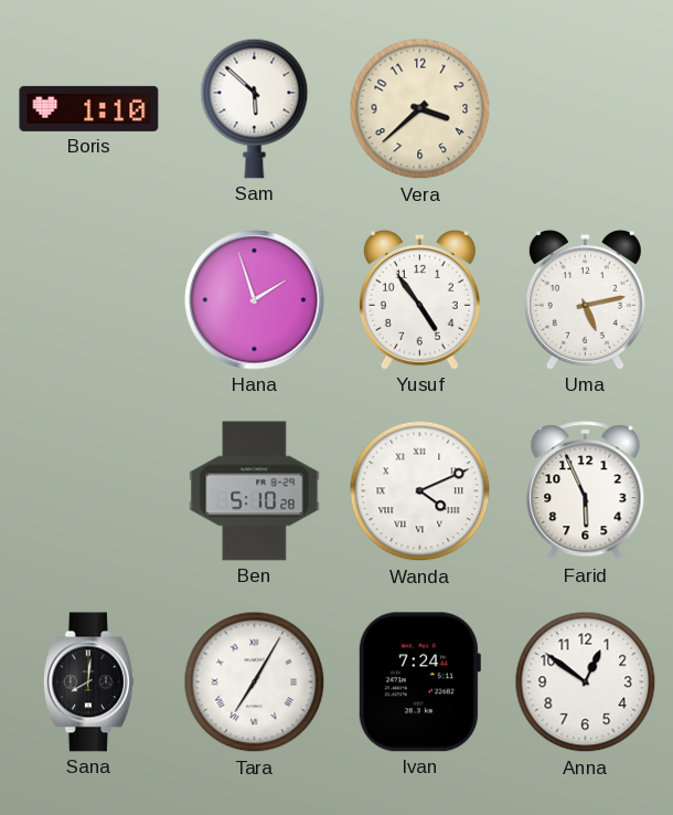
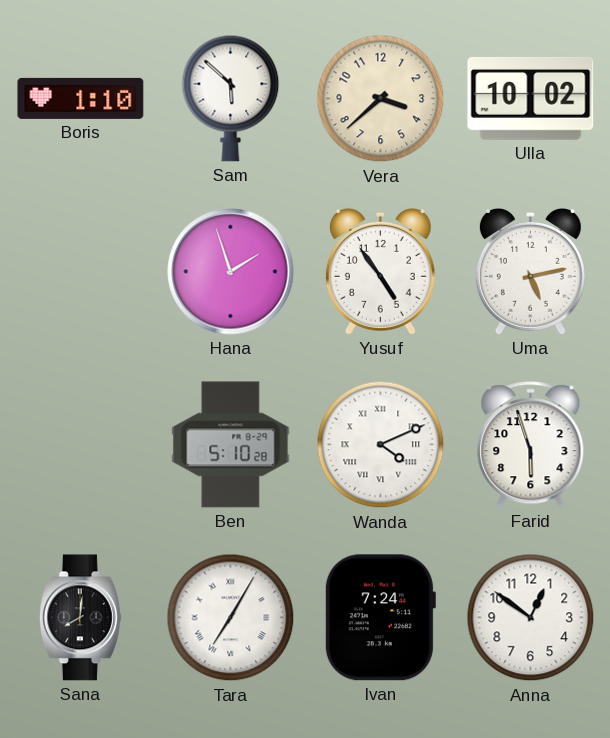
Ulla: none -> 10:02 (531, 98)
Farid: 5:56 -> 5:57 (531, 445)
